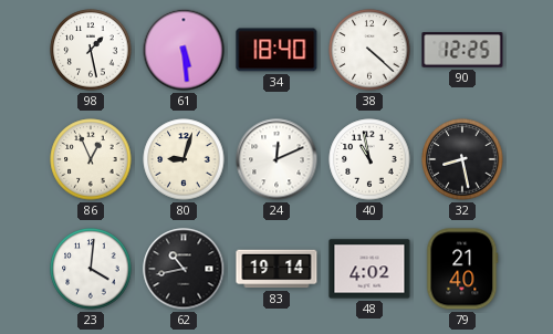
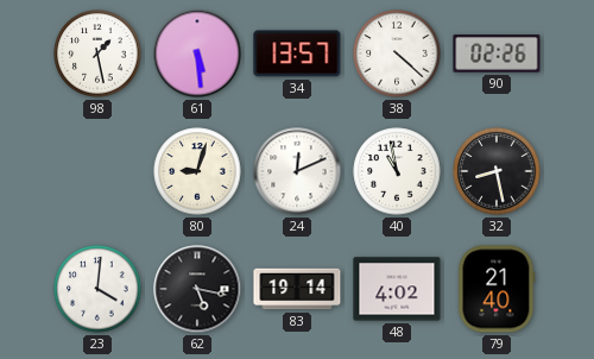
34: 18:40 -> 13:57 (297, 53)
90: 12:25 -> 02:26 (497, 53)
86: 12:56 -> none (91, 159)
62: 10:43 -> 5:17 (197, 289)
